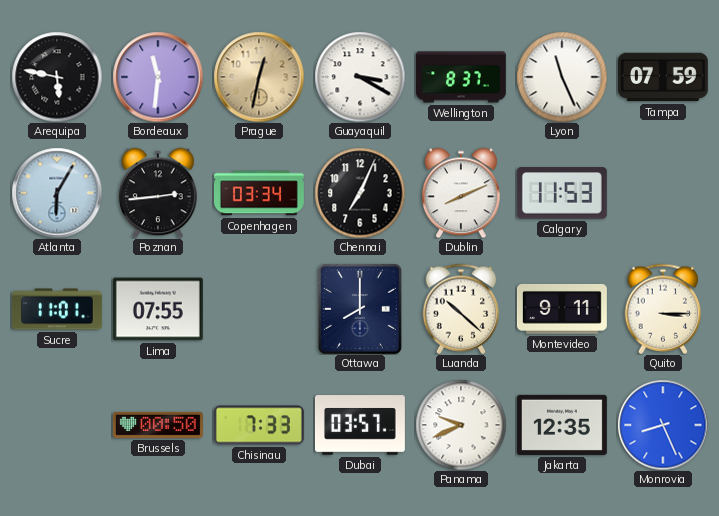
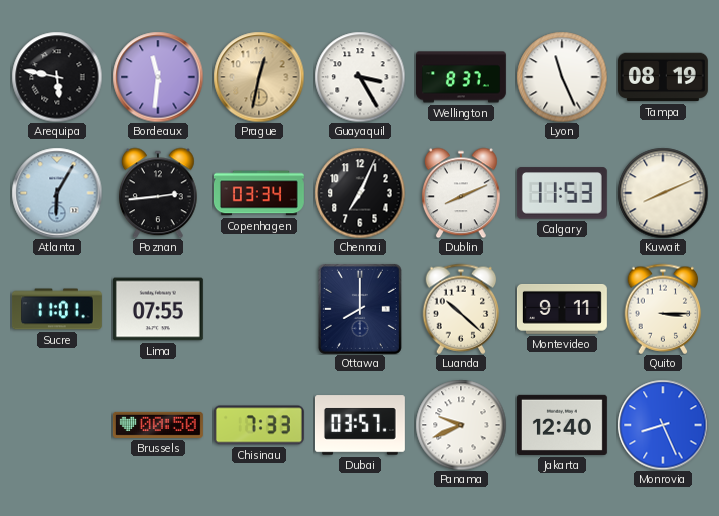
Guayaquil: 3:20 -> 3:25 (360, 77)
Tampa: 07:59 -> 08:19 (663, 77)
Kuwait: none -> 8:11 (663, 193)
Jakarta: 12:35 -> 12:40 (562, 425)
